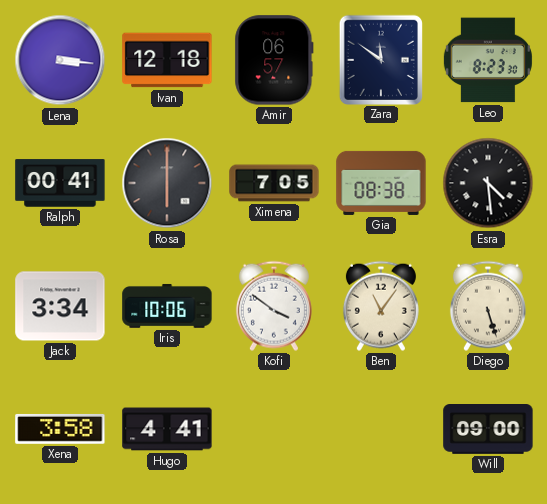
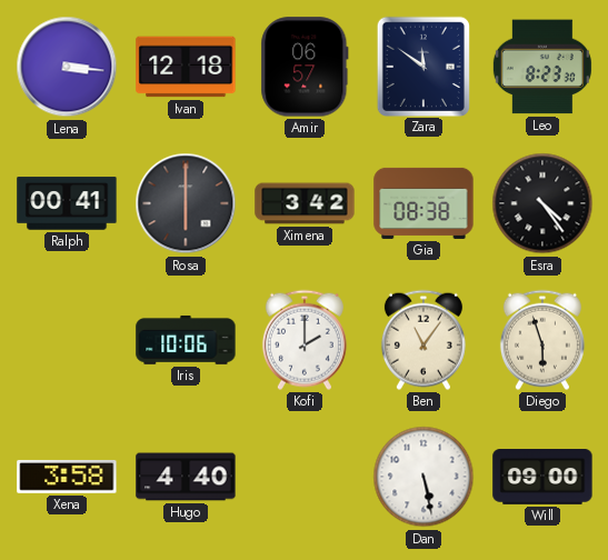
Ximena: 7:05 -> 3:42 (305, 203)
Esra: 4:29 -> 4:24 (542, 203)
Jack: 3:34 -> none (60, 306)
Kofi: 3:51 -> 2:00 (305, 340)
Diego: 5:27 -> 5:57 (542, 340)
Hugo: 4:41 -> 4:40 (186, 477)
Dan: none -> 5:28 (423, 477)
